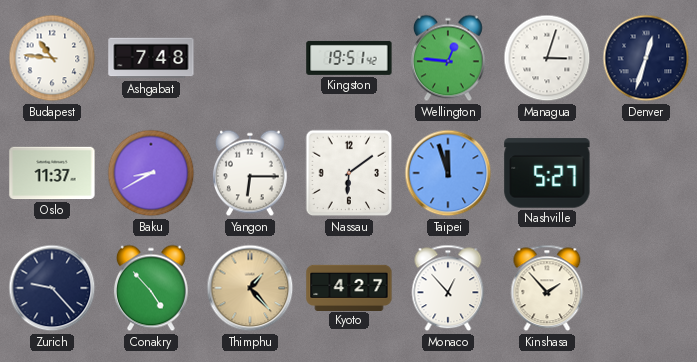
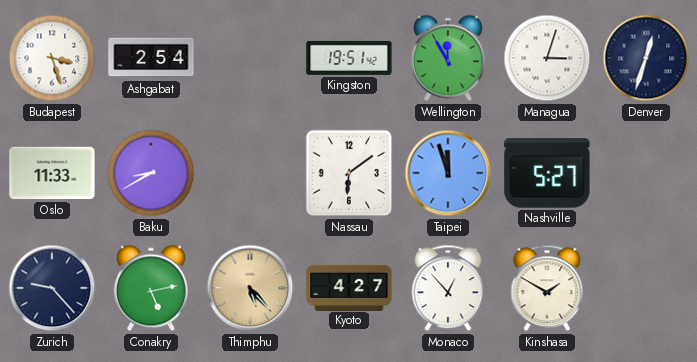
Budapest: 10:46 -> 3:27 (52, 58)
Ashgabat: 7:48 -> 2:54 (151, 58)
Wellington: 12:46 -> 11:55 (448, 58)
Oslo: 11:37 -> 11:33 (52, 173)
Yangon: 6:15 -> none (250, 173)
Conakry: 4:53 -> 5:13 (151, 288)
Thimphu: 1:23 -> 5:23 (250, 288)
Kinshasa: 1:53 -> 1:50 (547, 288)
